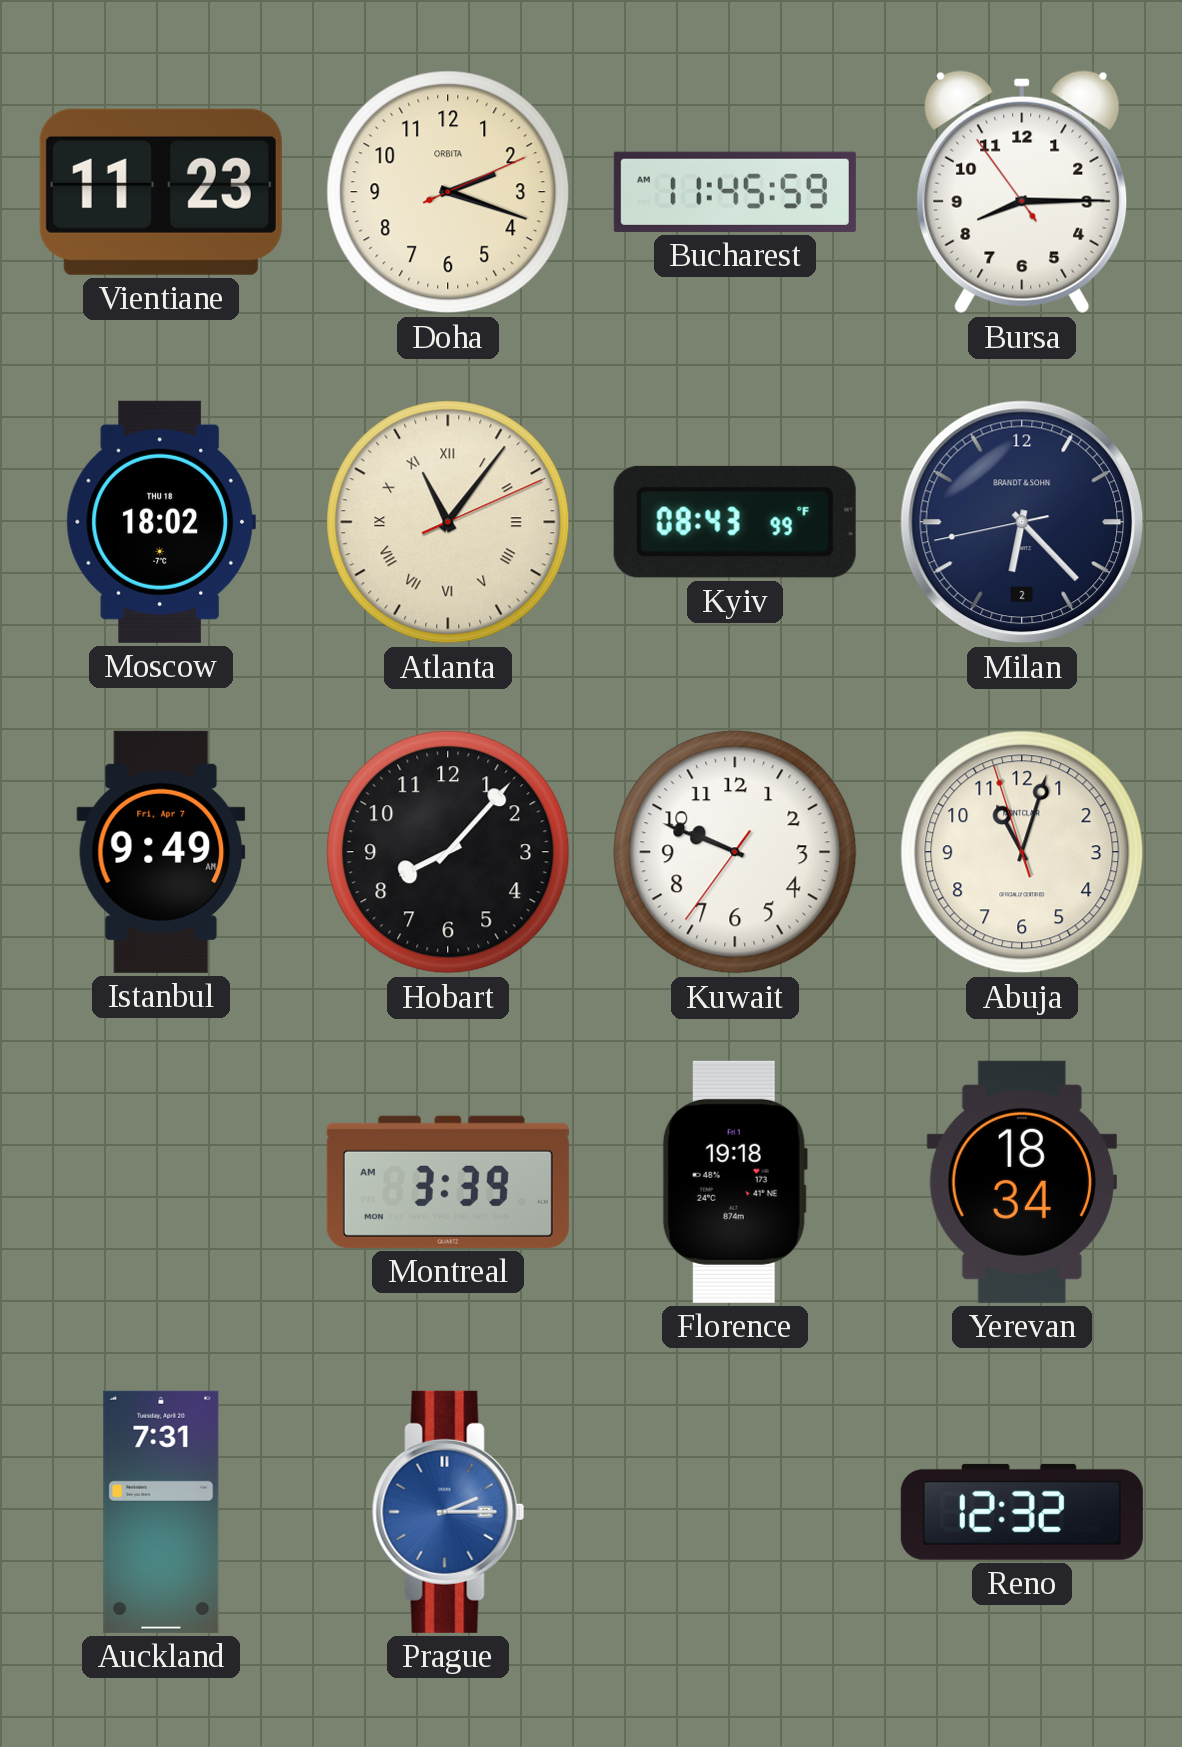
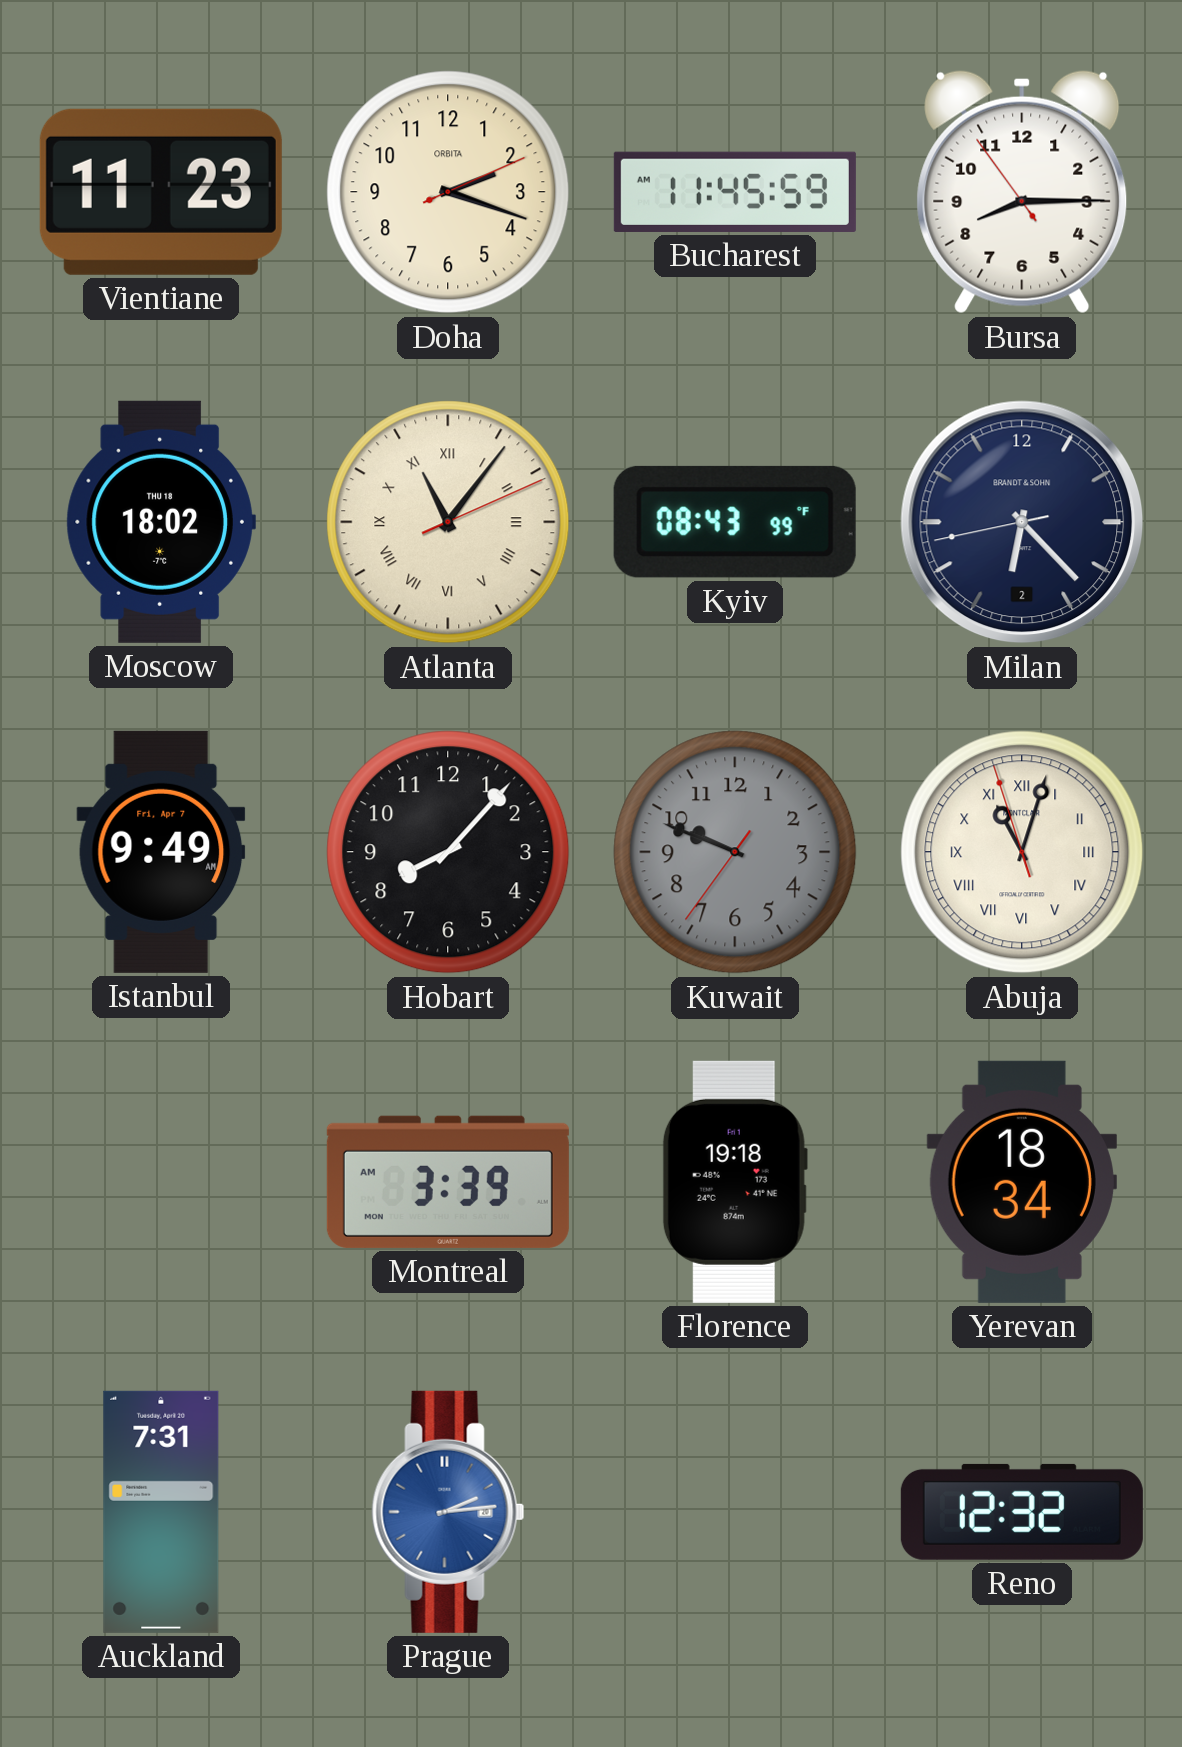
Kuwait dial: white -> grey (735, 852)
Abuja numerals: Arabic -> Roman (1022, 852)
Prague: 2:15 -> 2:14 (448, 1512)
